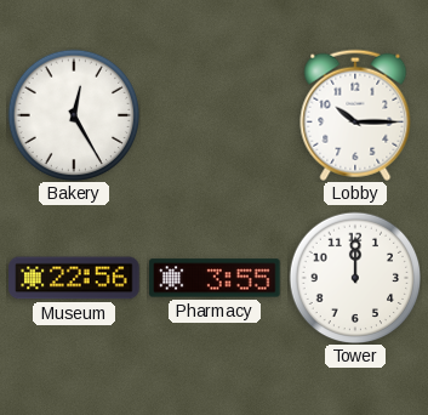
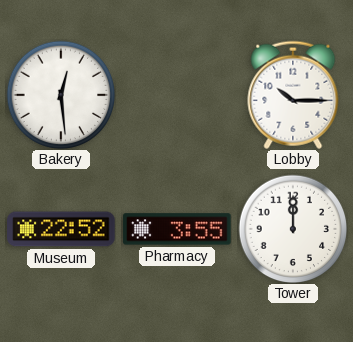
Bakery: 12:25 -> 12:29 (61, 95)
Museum: 22:56 -> 22:52 (61, 229)
